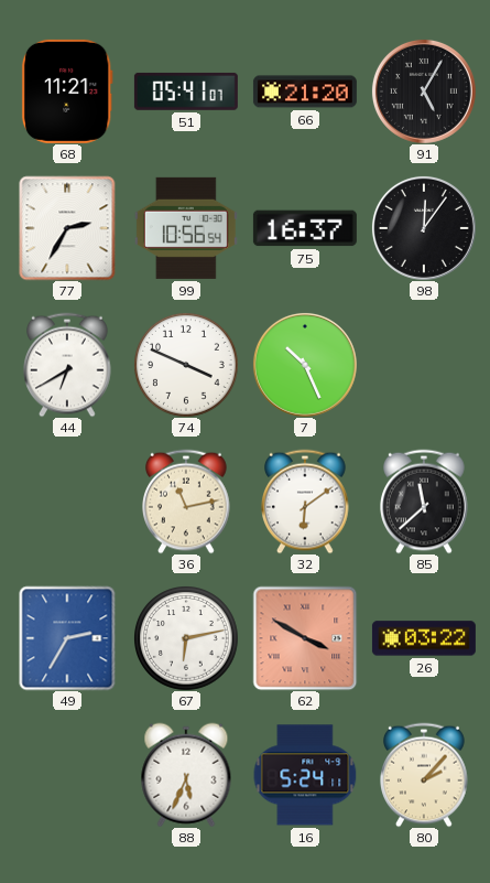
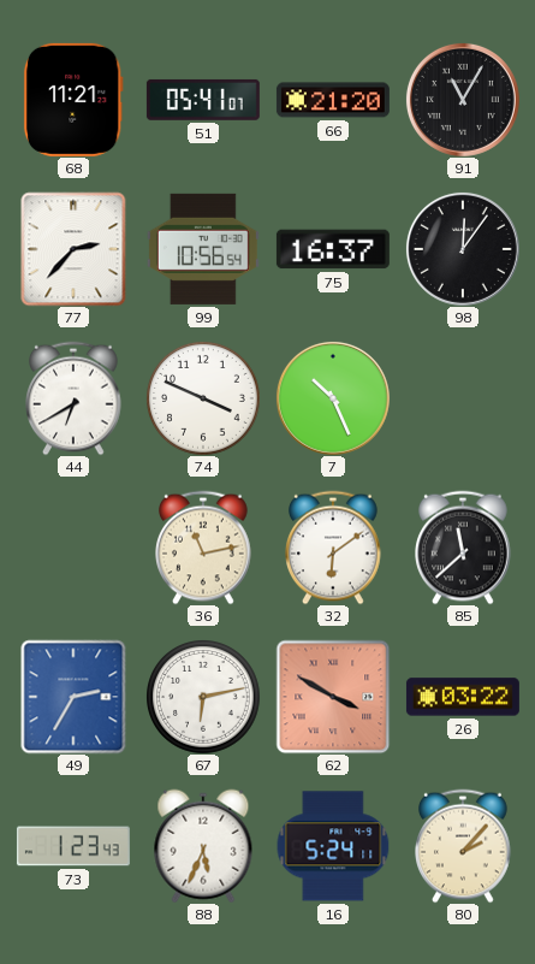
91: 5:05 -> 11:05 (463, 100)
77: 2:35 -> 2:37 (73, 249)
73: none -> 1:23 (73, 846)
